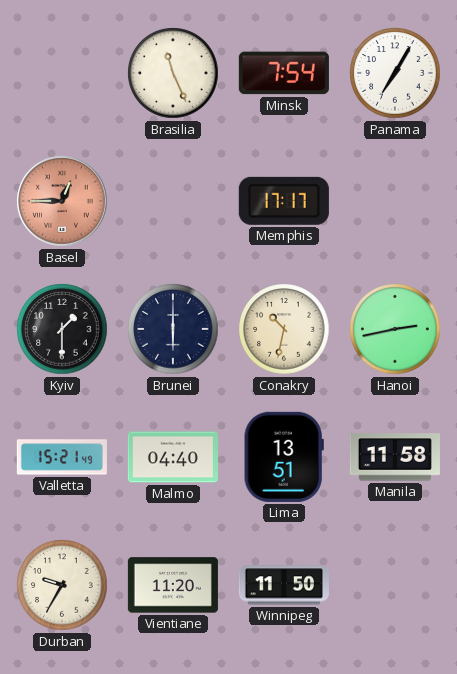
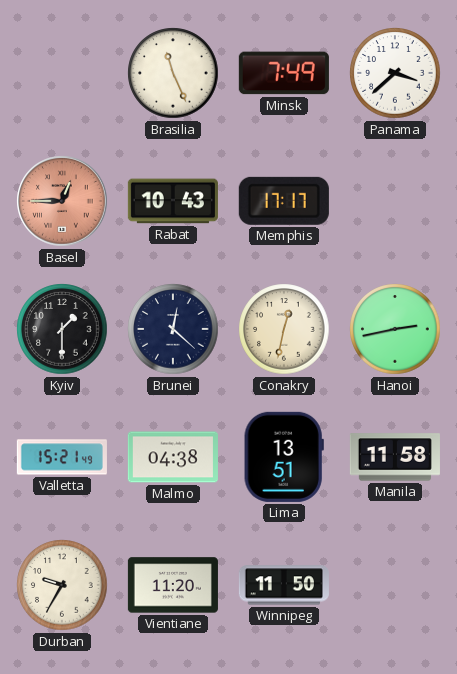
Minsk: 7:54 -> 7:49 (284, 73)
Panama: 7:05 -> 3:38 (395, 73)
Rabat: none -> 10:43 (173, 201)
Brunei: 6:00 -> 12:22 (173, 329)
Conakry: 10:32 -> 12:32 (284, 329)
Malmo: 04:40 -> 04:38 (173, 457)
